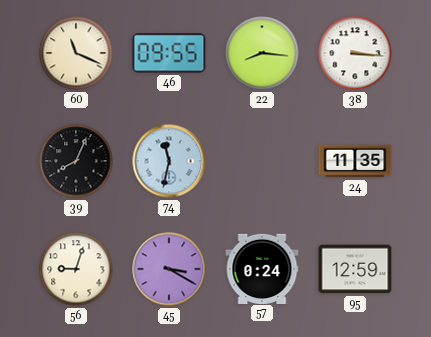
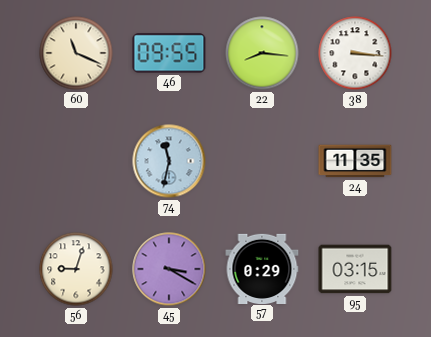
39: 8:04 -> none (76, 161)
57: 0:24 -> 0:29 (262, 268)
95: 12:59 -> 03:15 (355, 269)
